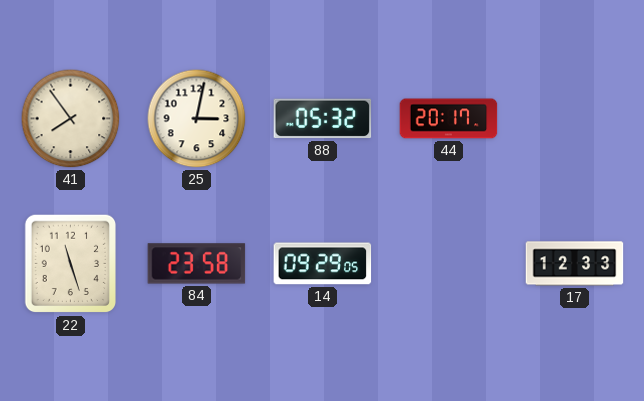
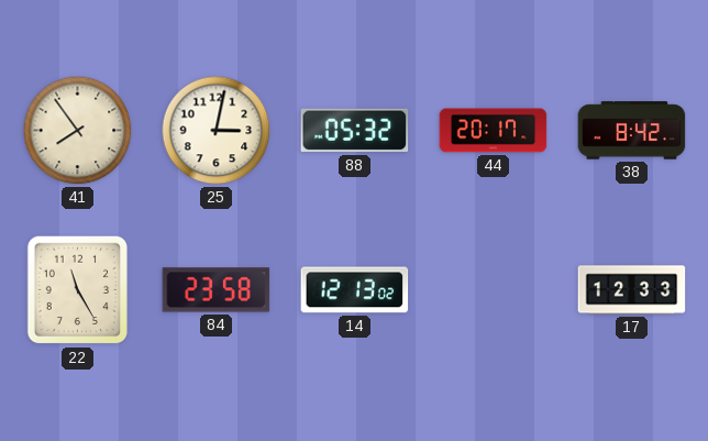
38: none -> 8:42 (632, 131)
22: 11:27 -> 11:25 (78, 290)
14: 09:29 -> 12:13 (355, 290)
